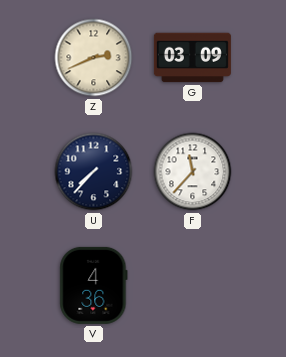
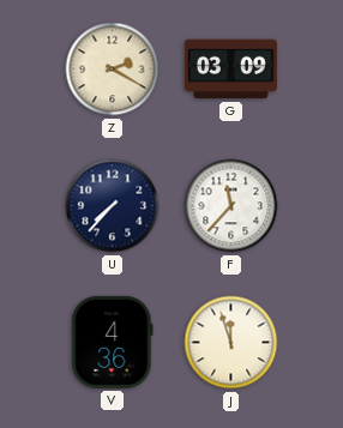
Z: 2:41 -> 2:20 (113, 70)
J: none -> 11:57 (231, 343)
